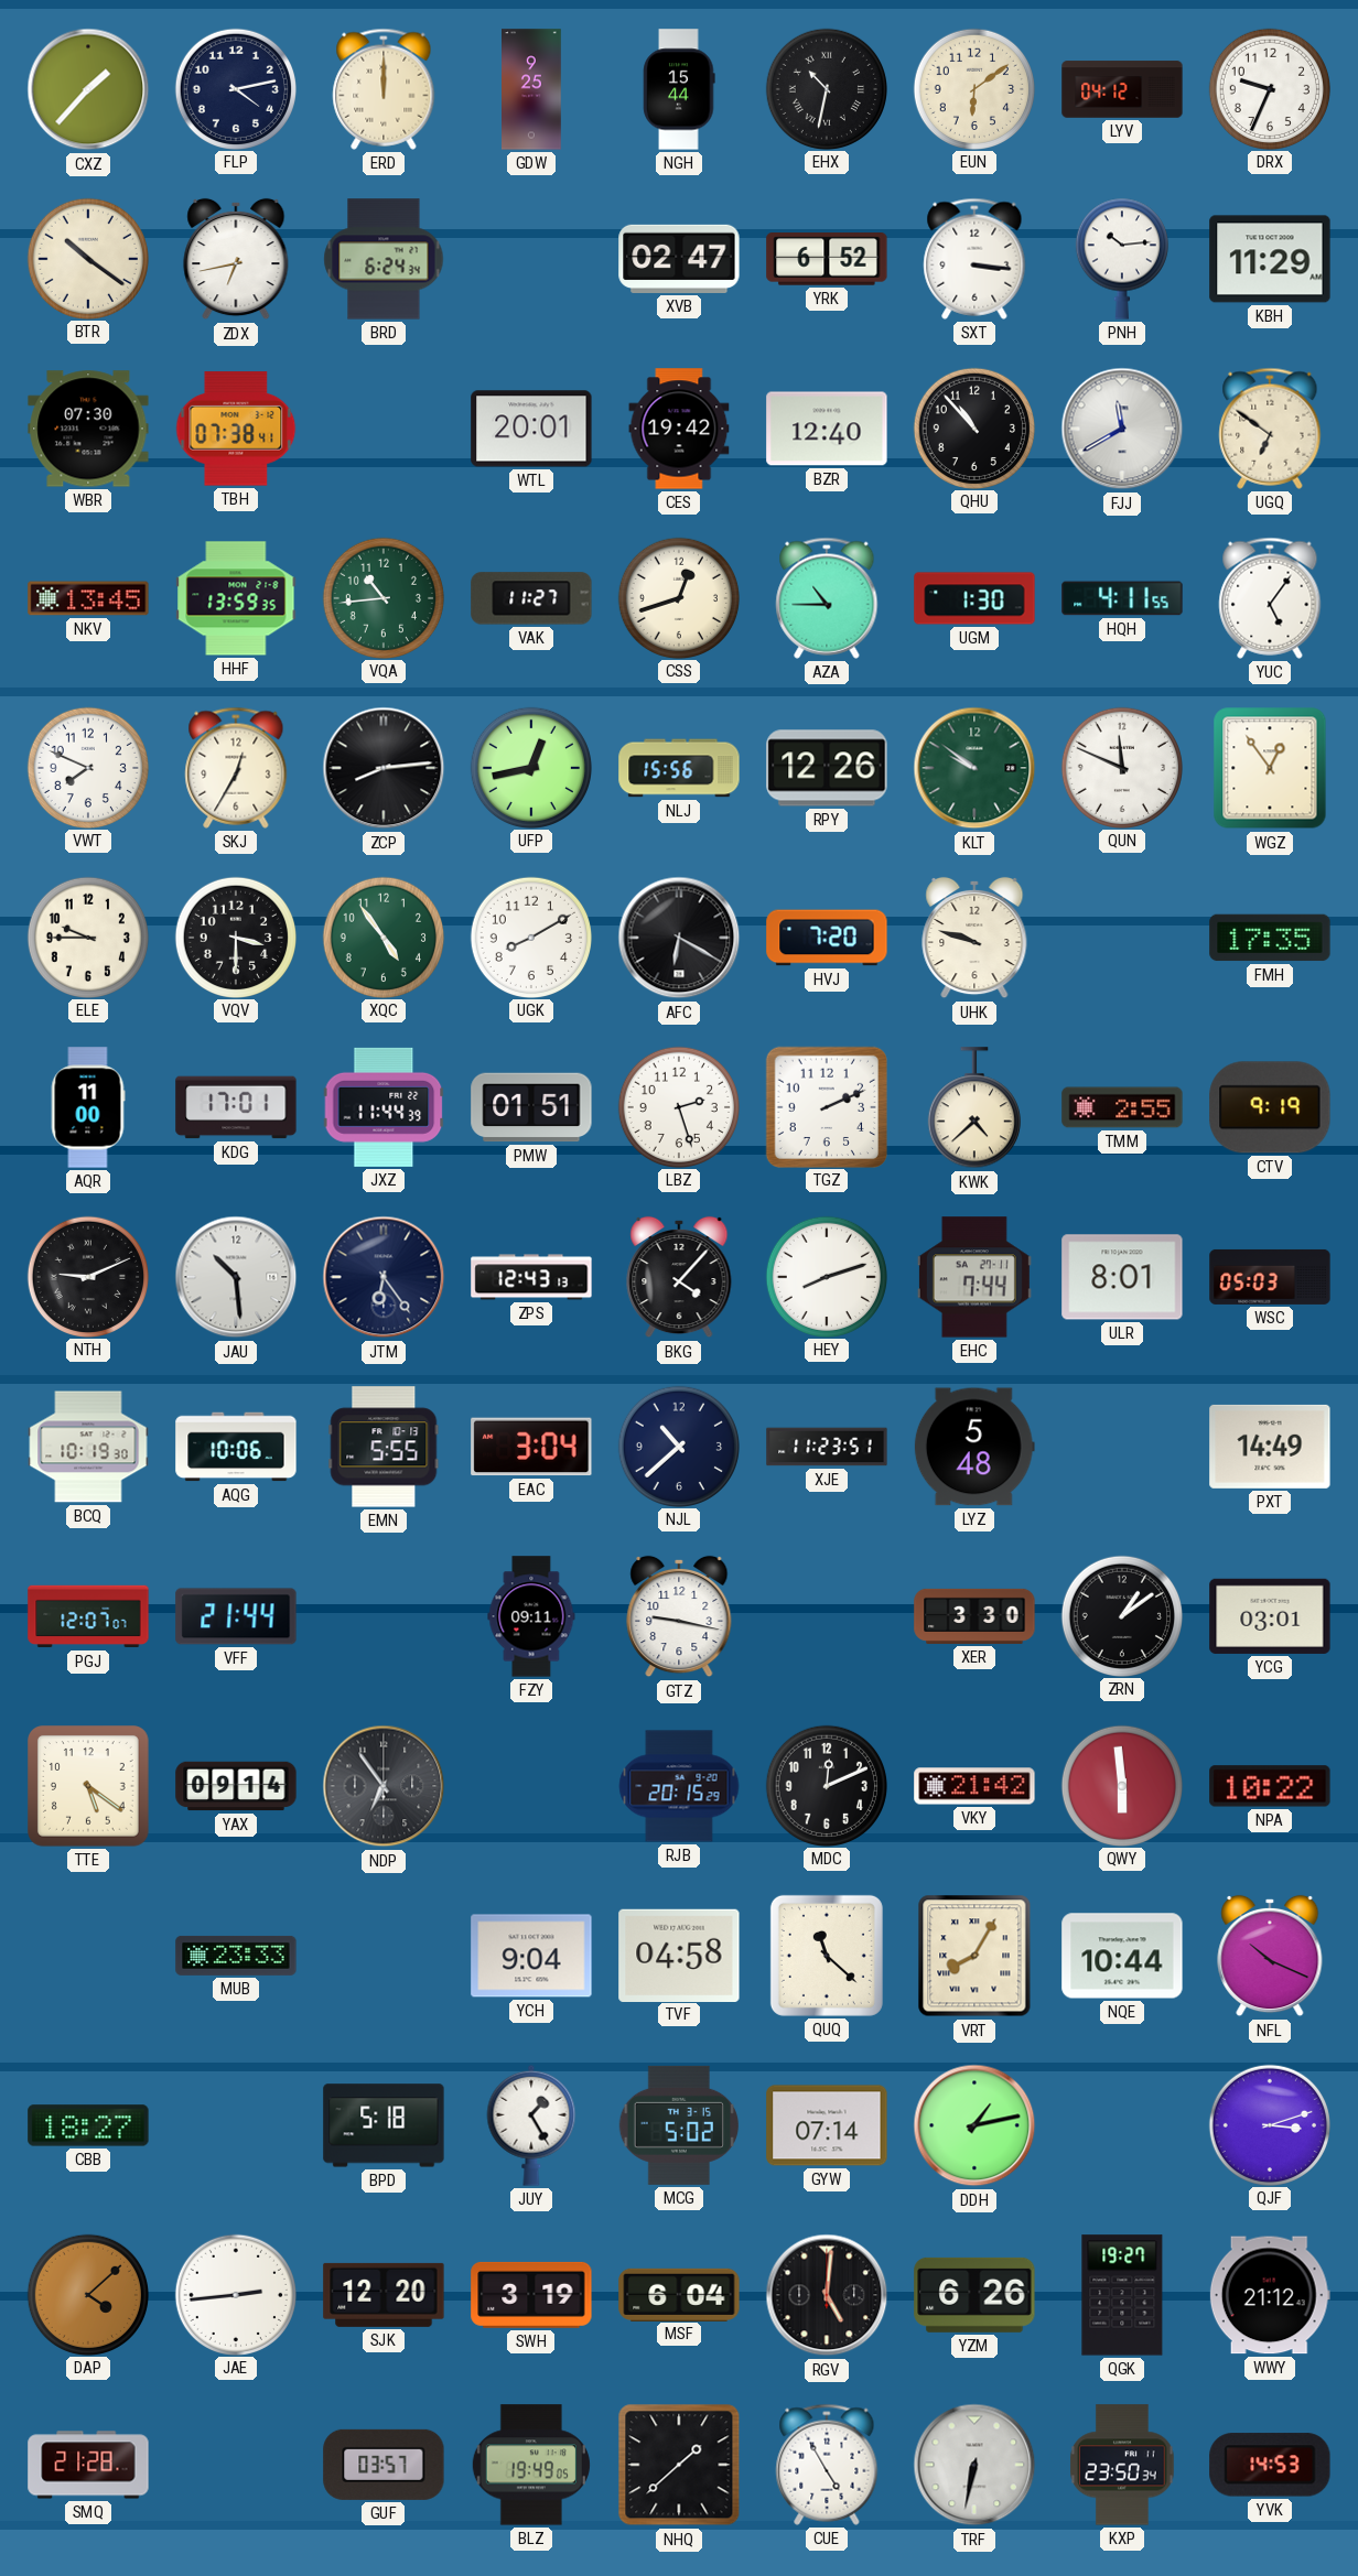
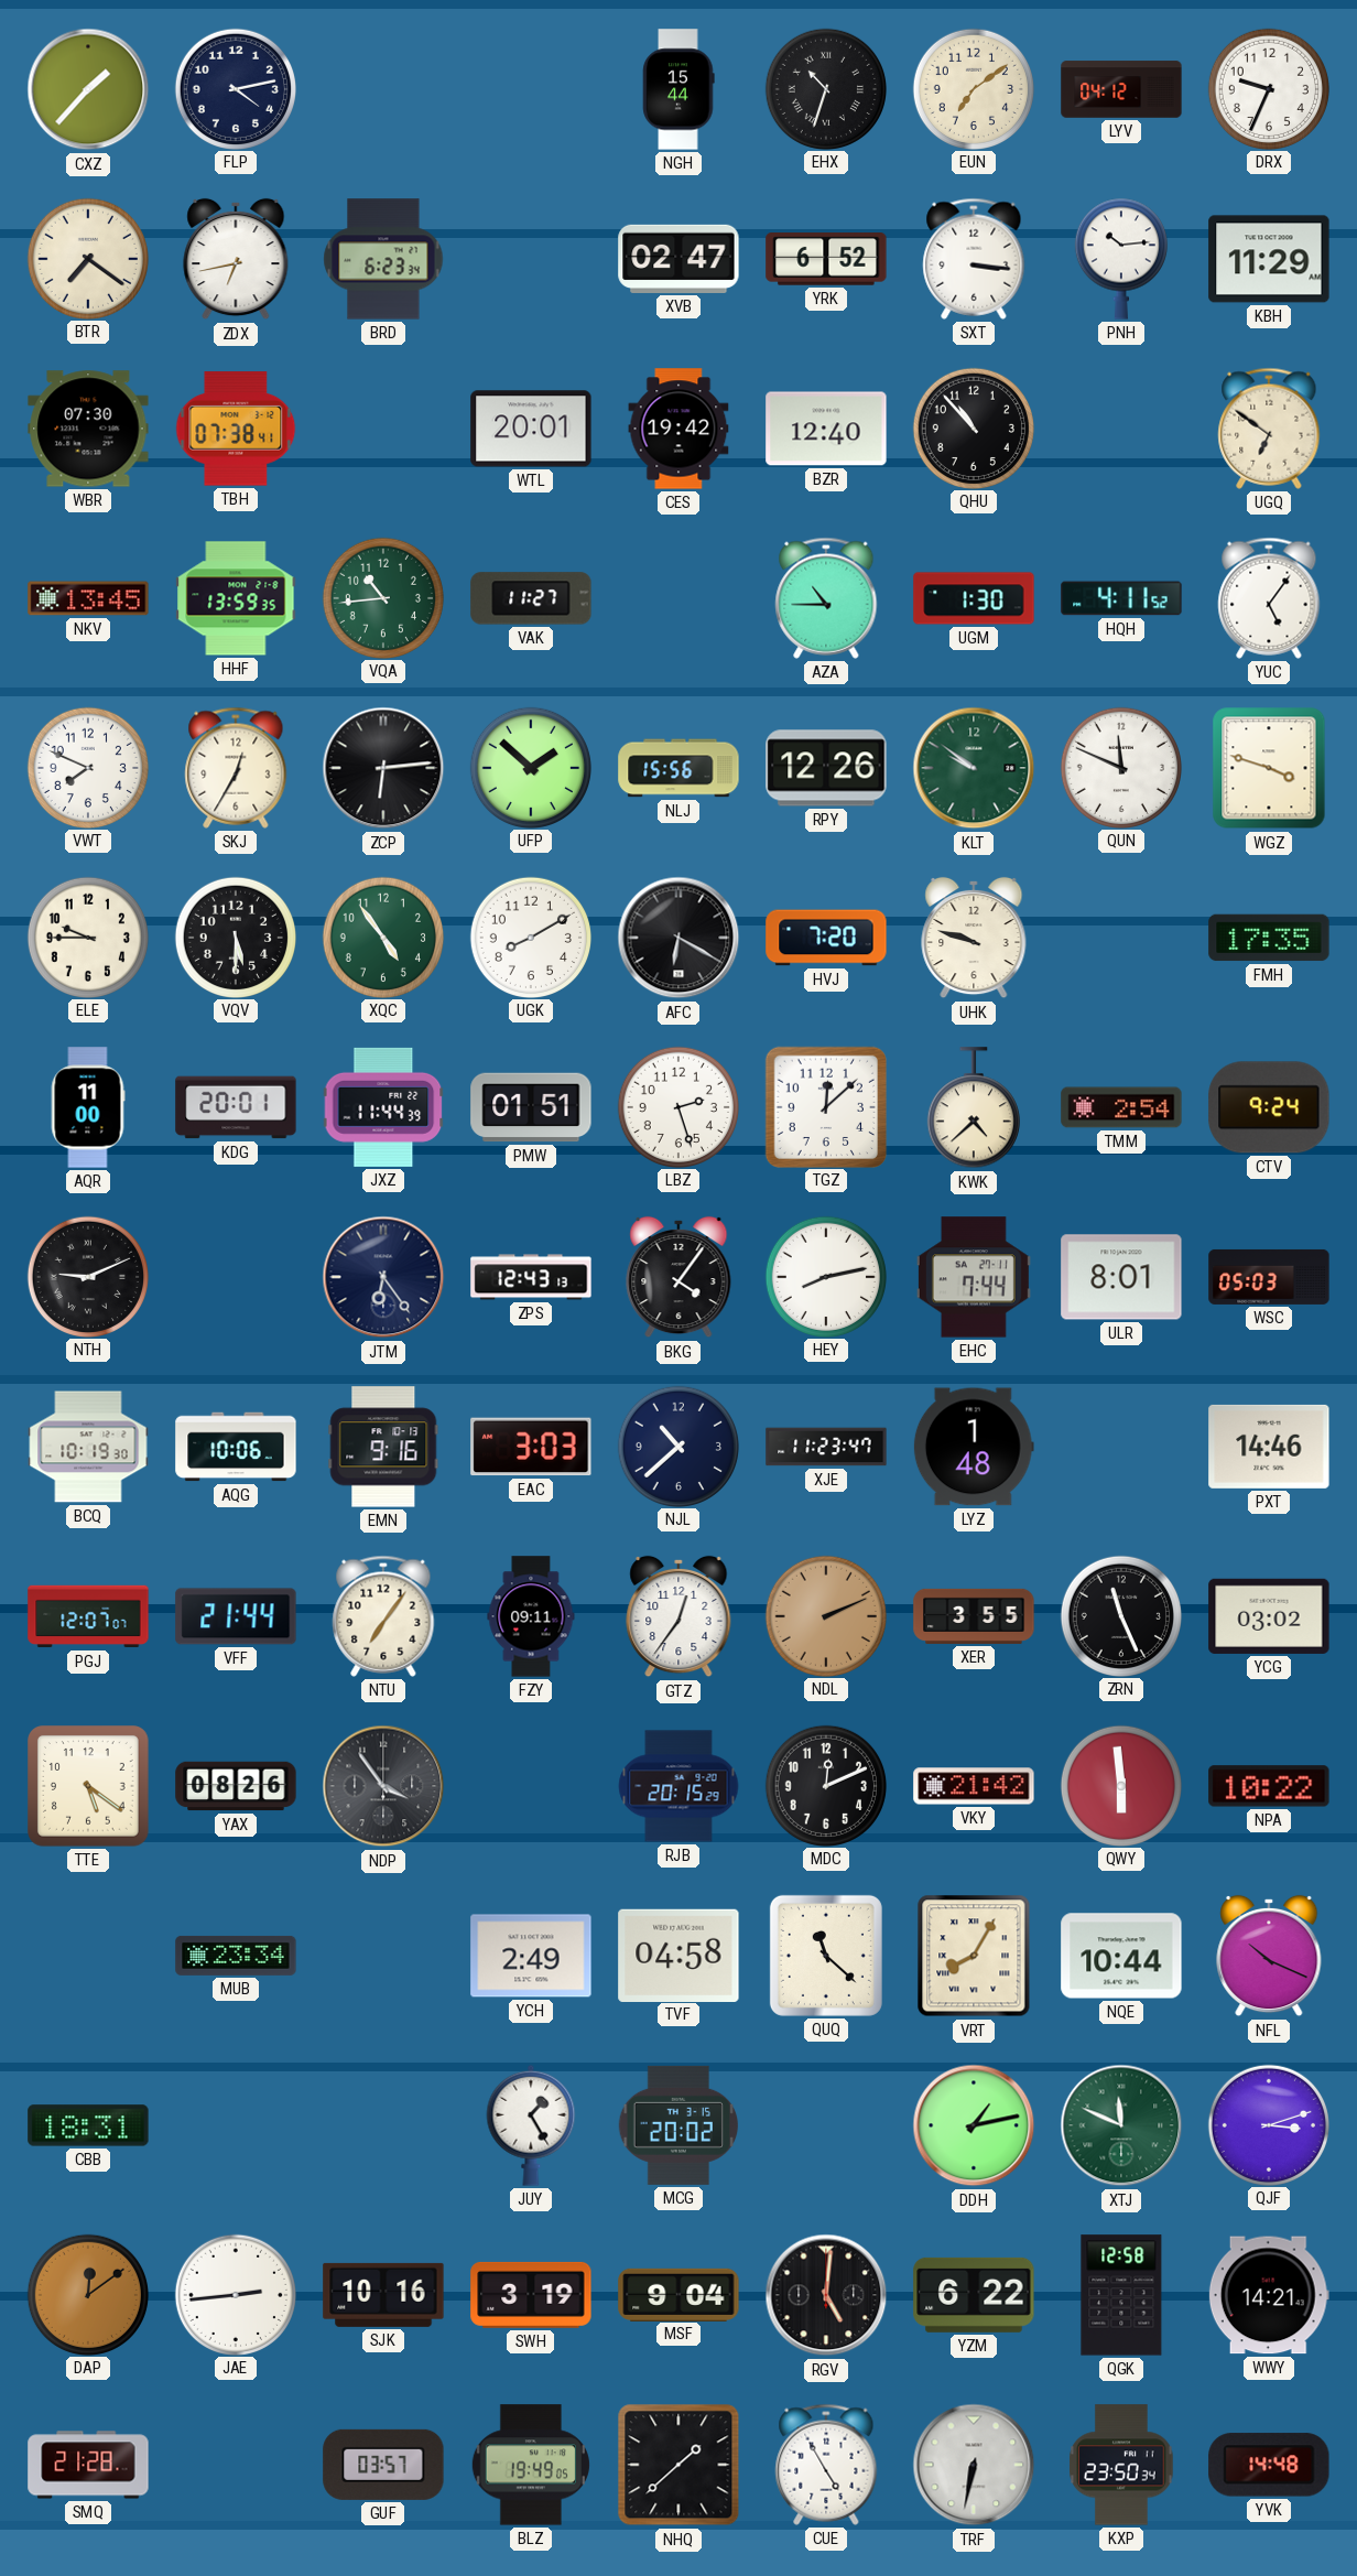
ERD: 12:00 -> none (384, 89)
GDW: 9:25 -> none (532, 89)
EHX: 10:32 -> 10:33 (825, 88)
EUN: 6:09 -> 7:09 (973, 88)
BTR: 10:21 -> 7:21 (87, 258)
BRD: 6:24 -> 6:23 (383, 259)
FJJ: 11:40 -> none (1122, 429)
CSS: 12:42 -> none (678, 597)
HQH: 4:11:55 -> 4:11:52 (1121, 598)
ZCP: 8:14 -> 6:14 (383, 768)
UFP: 12:43 -> 1:52 (530, 767)
WGZ: 12:54 -> 3:48 (1269, 768)
VQV: 3:30 -> 5:30 (235, 937)
KDG: 17:01 -> 20:01 (236, 1107)
TGZ: 2:11 -> 12:08 (825, 1106)
TMM: 2:55 -> 2:54 (1121, 1107)
CTV: 9:19 -> 9:24 (1269, 1107)
JAU: 10:29 -> none (236, 1277)
BKG: 4:07 -> 4:06 (678, 1277)
HEY: 8:12 -> 8:13 (825, 1276)
EMN: 5:55 -> 9:16 (383, 1447)
EAC: 3:04 -> 3:03 (531, 1447)
XJE: 11:23:51 -> 11:23:47 (826, 1447)
LYZ: 5:48 -> 1:48 (974, 1447)
PXT: 14:49 -> 14:46 (1269, 1447)
NTU: none -> 7:06 (383, 1616)
GTZ: 9:17 -> 12:36 (678, 1616)
NDL: none -> 2:11 (825, 1615)
XER: 3:30 -> 3:55 (974, 1616)
ZRN: 1:09 -> 11:26 (1120, 1615)
YCG: 03:01 -> 03:02 (1269, 1616)
YAX: 09:14 -> 08:26 (236, 1786)
NDP: 6:54 -> 3:54 (383, 1786)
MUB: 23:33 -> 23:34 (236, 1956)
YCH: 9:04 -> 2:49 (531, 1956)
CBB: 18:27 -> 18:31 (88, 2125)
BPD: 5:18 -> none (384, 2125)
MCG: 5:02 -> 20:02 (677, 2125)
GYW: 07:14 -> none (827, 2125)
XTJ: none -> 11:49 (1121, 2125)
DAP: 4:08 -> 12:09 (87, 2294)
SJK: 12:20 -> 10:16 (383, 2295)
MSF: 6:04 -> 9:04 (678, 2294)
YZM: 6:26 -> 6:22 (974, 2295)
QGK: 19:27 -> 12:58 (1121, 2295)
WWY: 21:12 -> 14:21 (1269, 2295)
YVK: 14:53 -> 14:48 (1269, 2465)
